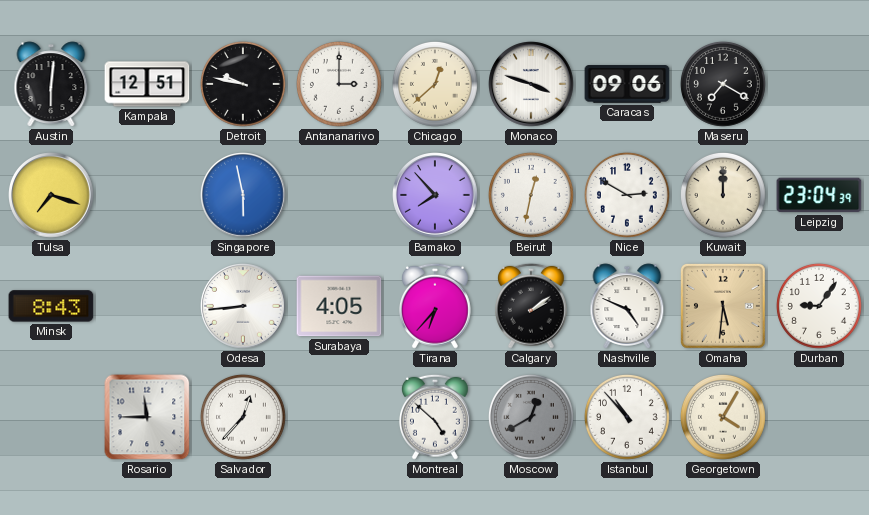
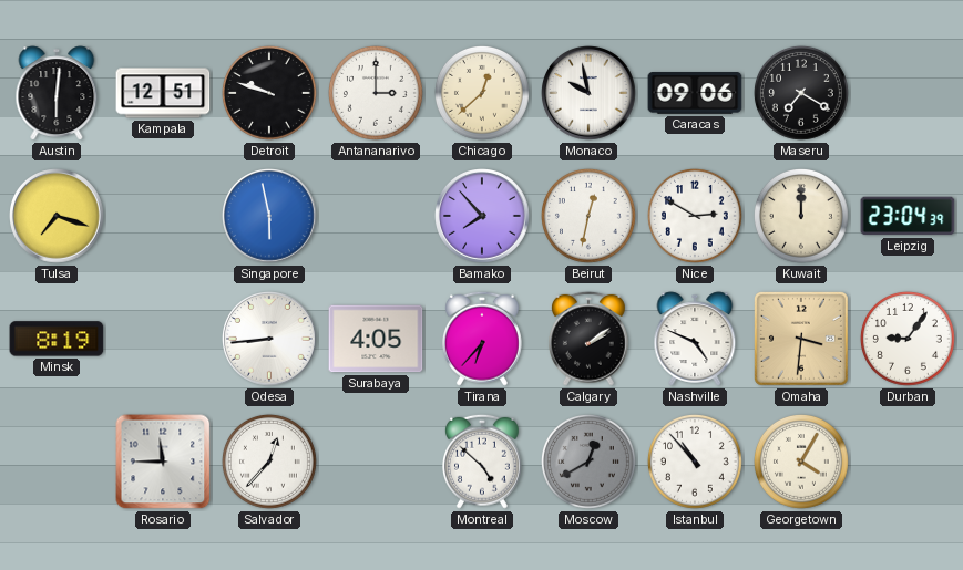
Detroit: 9:47 -> 9:48 (269, 93)
Monaco: 3:48 -> 9:58 (588, 93)
Minsk: 8:43 -> 8:19 (57, 339)
Omaha: 5:31 -> 3:31 (801, 339)
